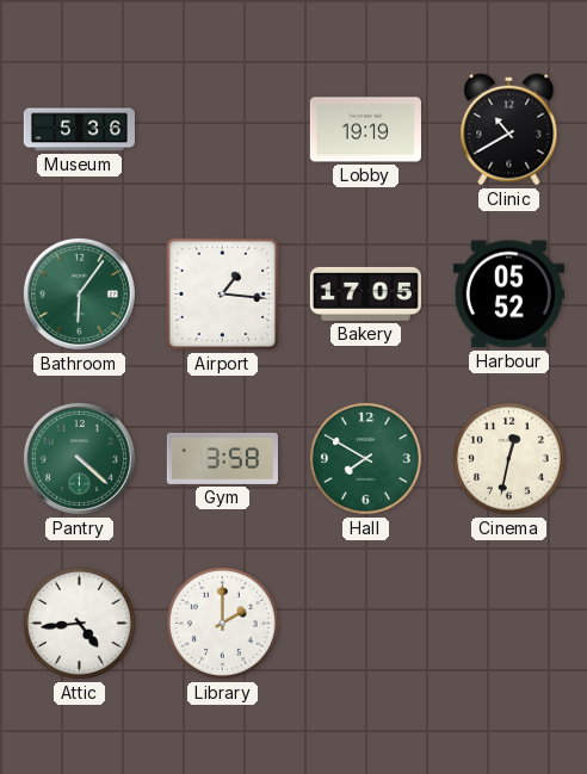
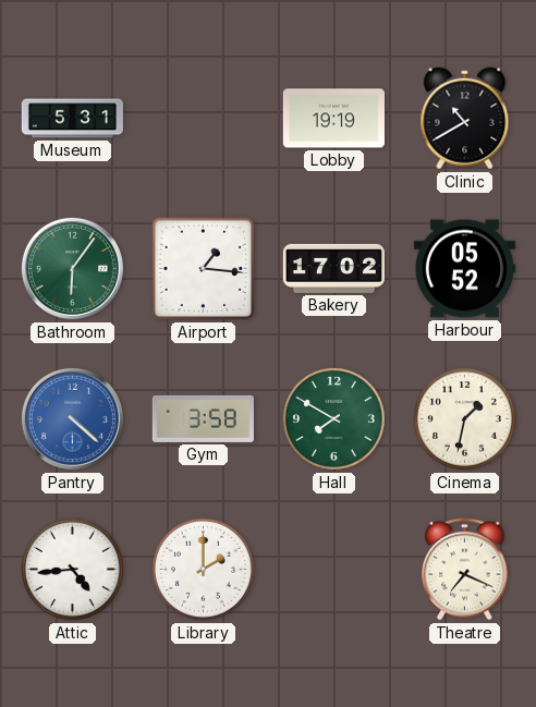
Museum: 5:36 -> 5:31 (72, 119)
Bakery: 17:05 -> 17:02 (333, 268)
Pantry dial: green -> blue (72, 418)
Cinema: 12:32 -> 1:32 (464, 418)
Theatre: none -> 7:19 (465, 570)
